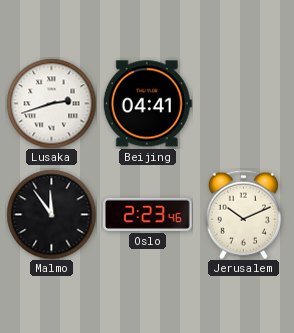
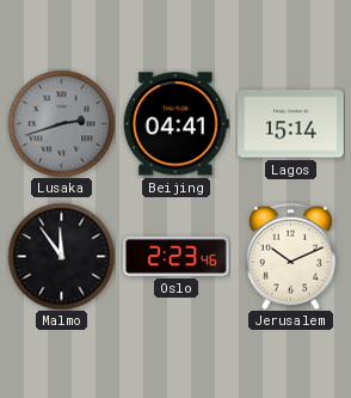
Lusaka dial: white -> grey (61, 123)
Lagos: none -> 15:14 (291, 124)
